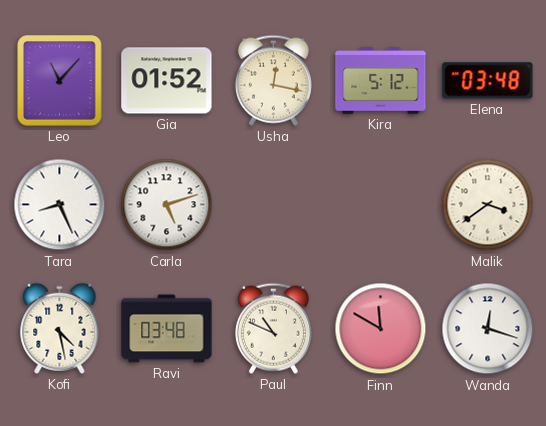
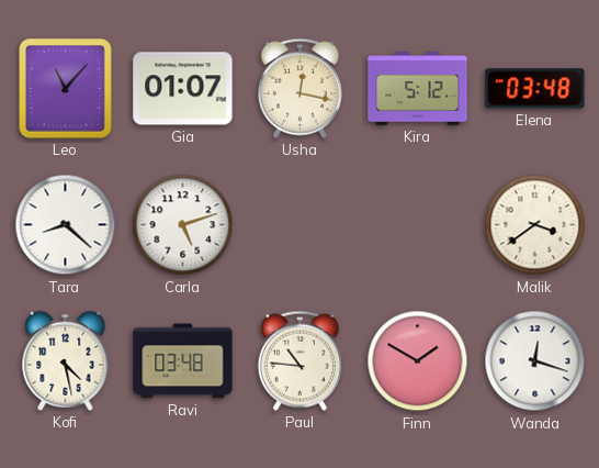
Gia: 01:52 -> 01:07 (183, 89)
Tara: 8:26 -> 8:22 (66, 225)
Paul: 10:49 -> 10:46 (299, 360)
Finn: 11:50 -> 1:50 (418, 361)
